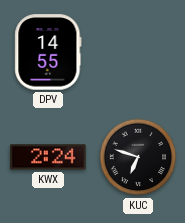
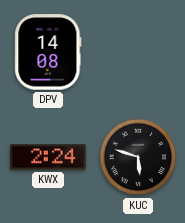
DPV: 14:55 -> 14:08 (48, 52)
KUC: 6:48 -> 5:48 (138, 157)
